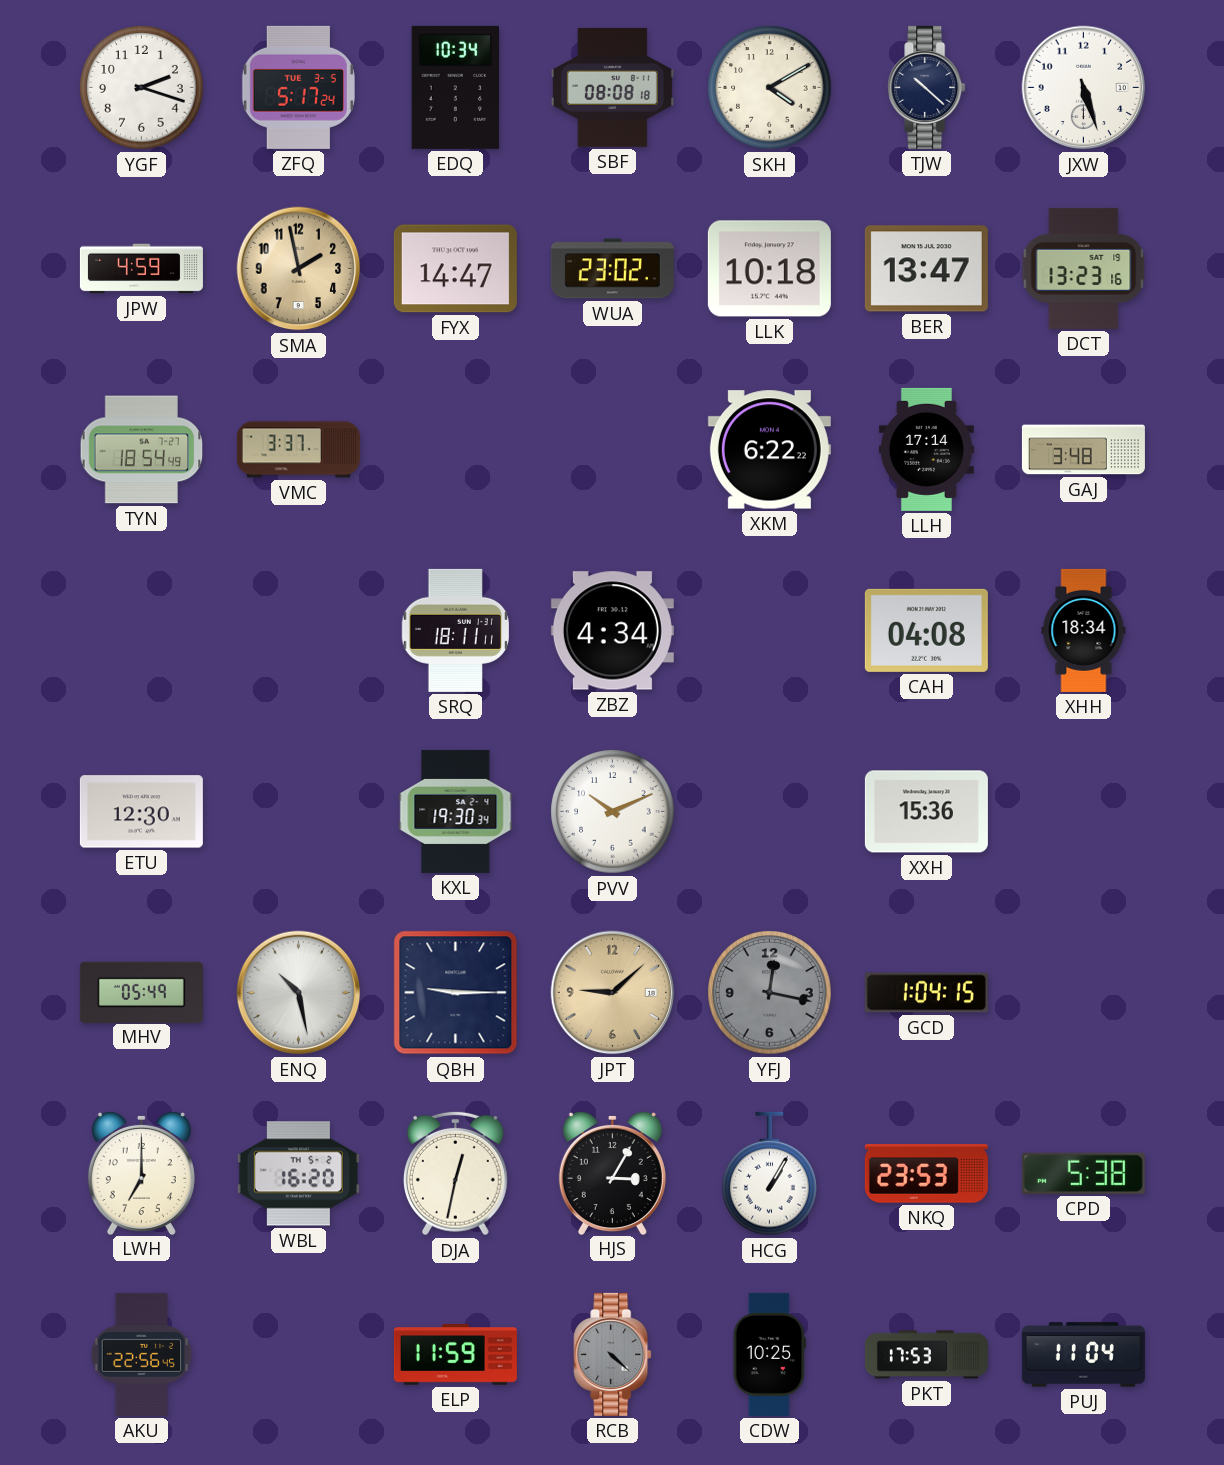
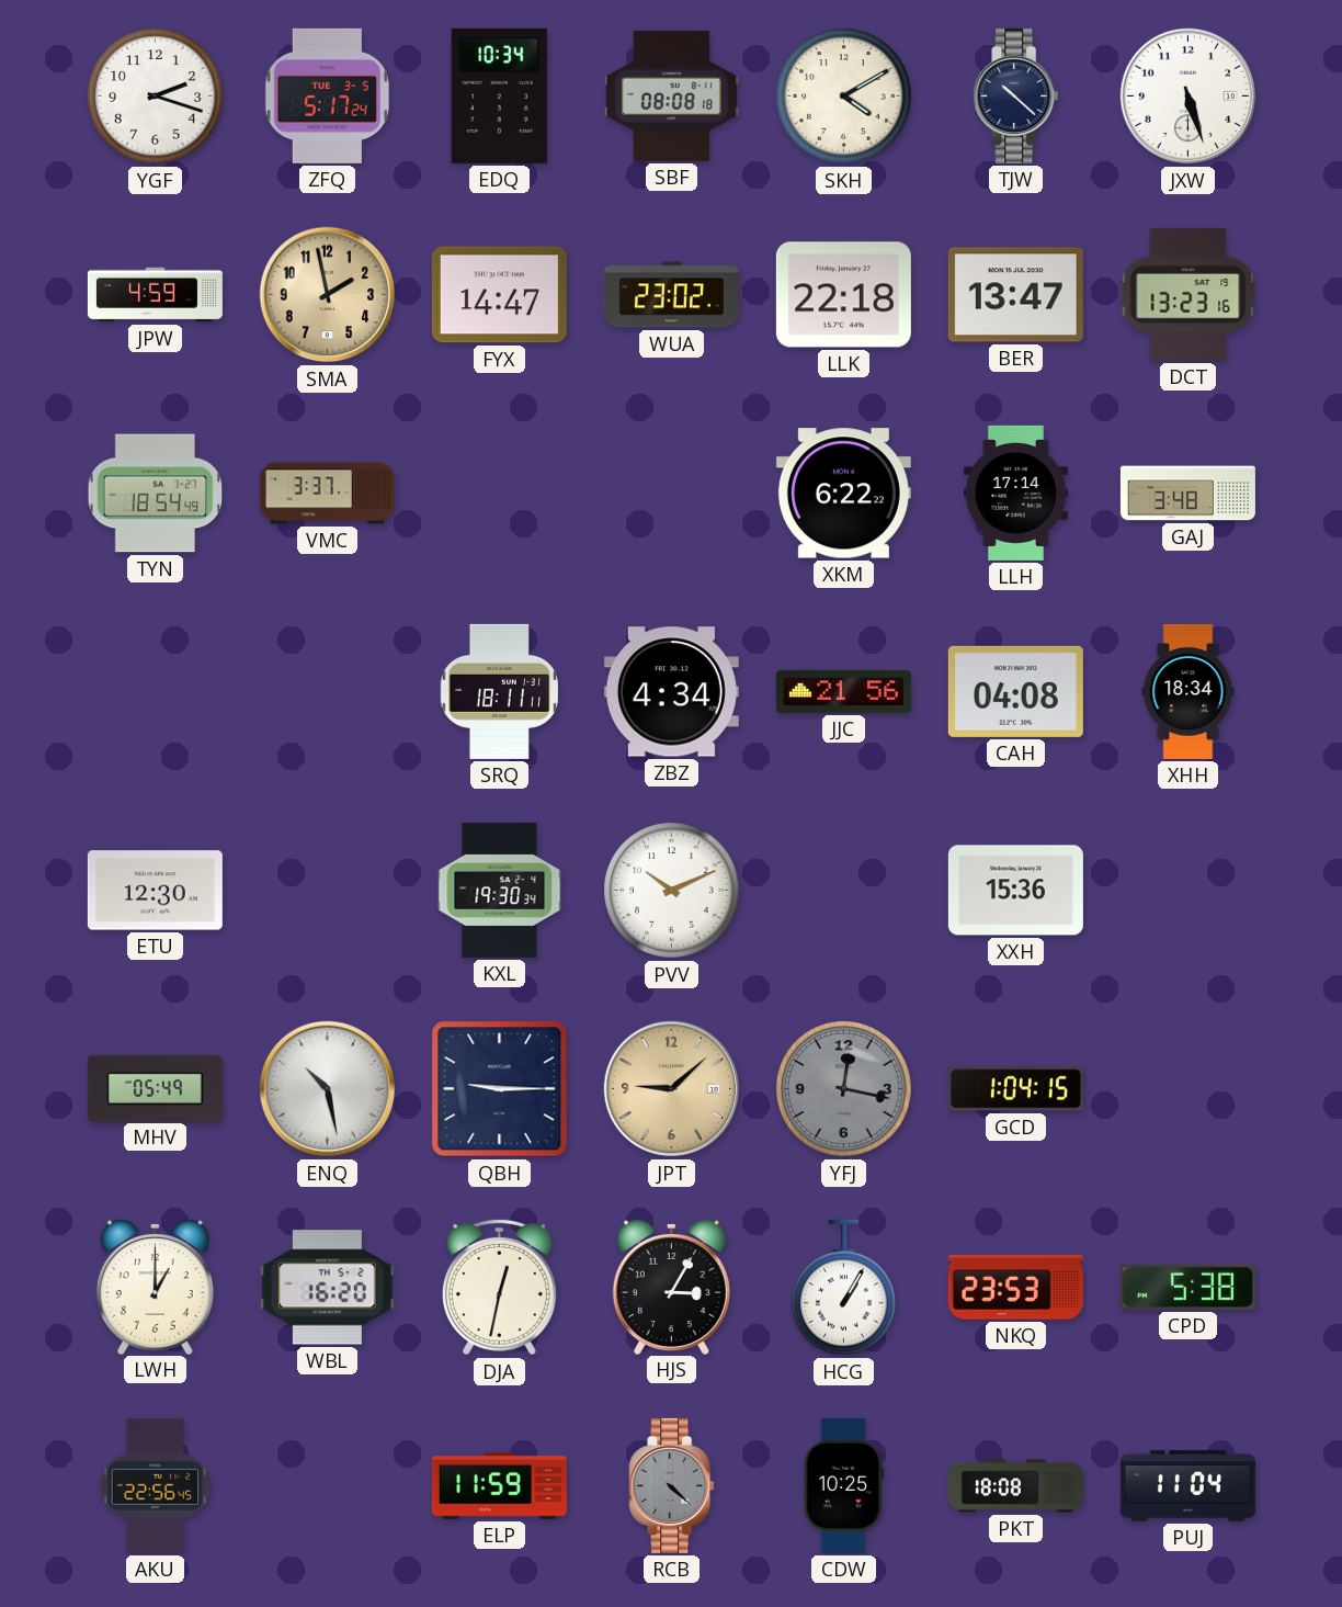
LLK: 10:18 -> 22:18 (843, 295)
JJC: none -> 21:56 (843, 691)
LWH: 7:00 -> 1:00 (155, 1286)
PKT: 17:53 -> 18:08 (1015, 1486)
